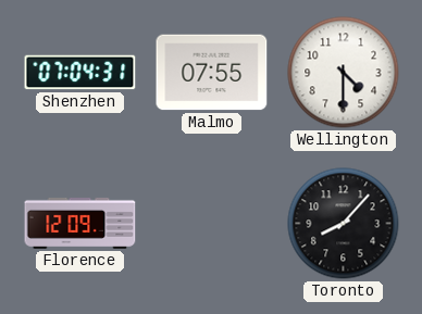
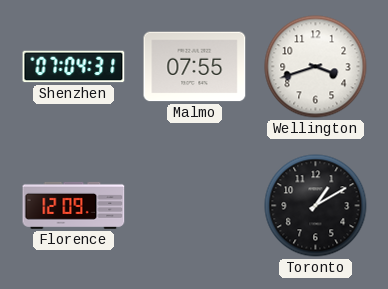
Wellington: 4:30 -> 3:42 (316, 67)
Toronto: 8:07 -> 1:10 (316, 206)
